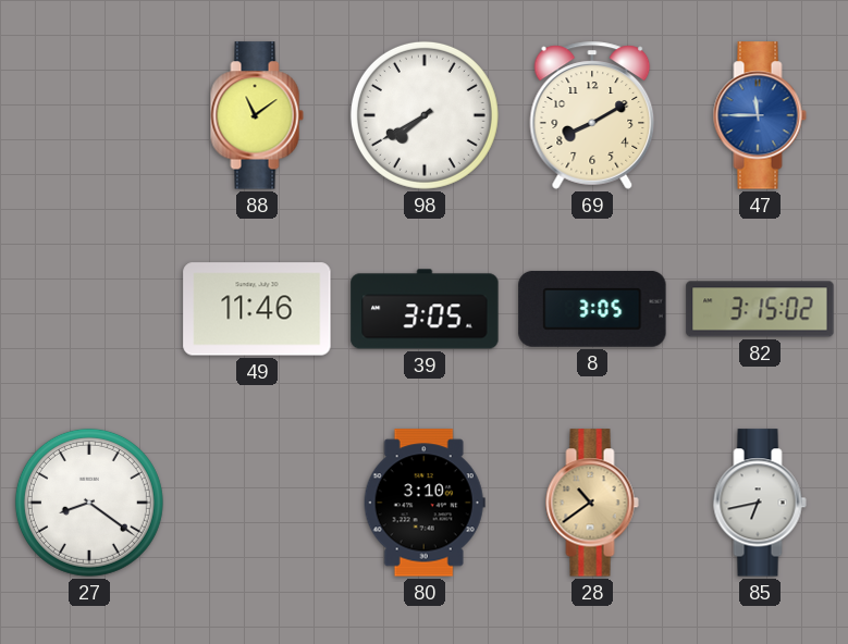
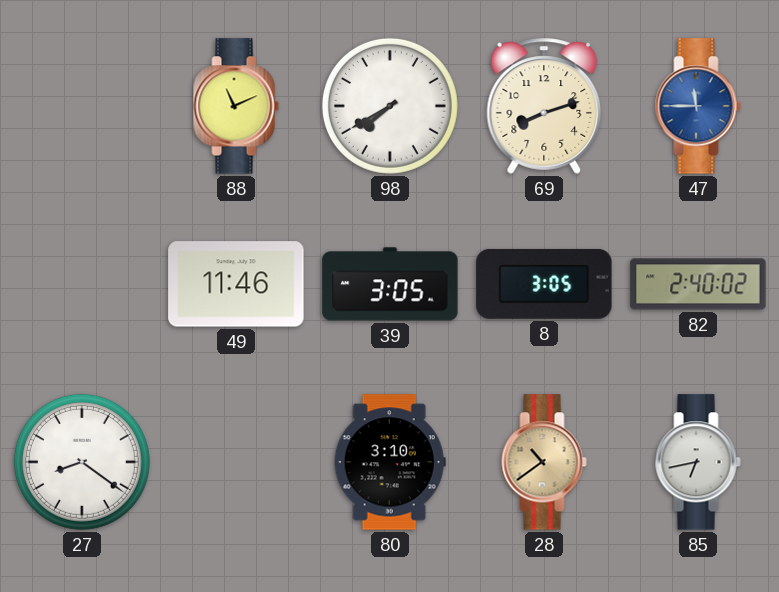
88: 11:09 -> 11:11 (236, 106)
69: 8:10 -> 8:12 (544, 106)
82: 3:15 -> 2:40 (698, 284)
